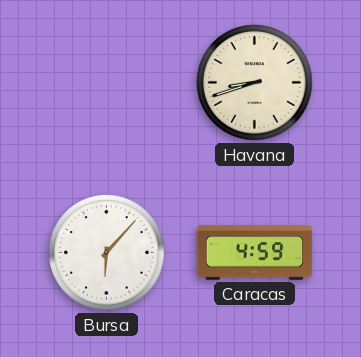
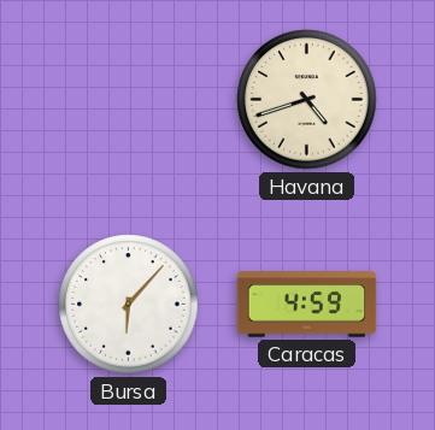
Havana: 8:42 -> 4:42 (307, 100)
